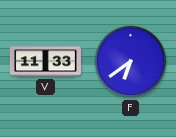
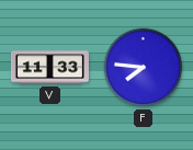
F: 6:39 -> 7:46 (144, 68)
